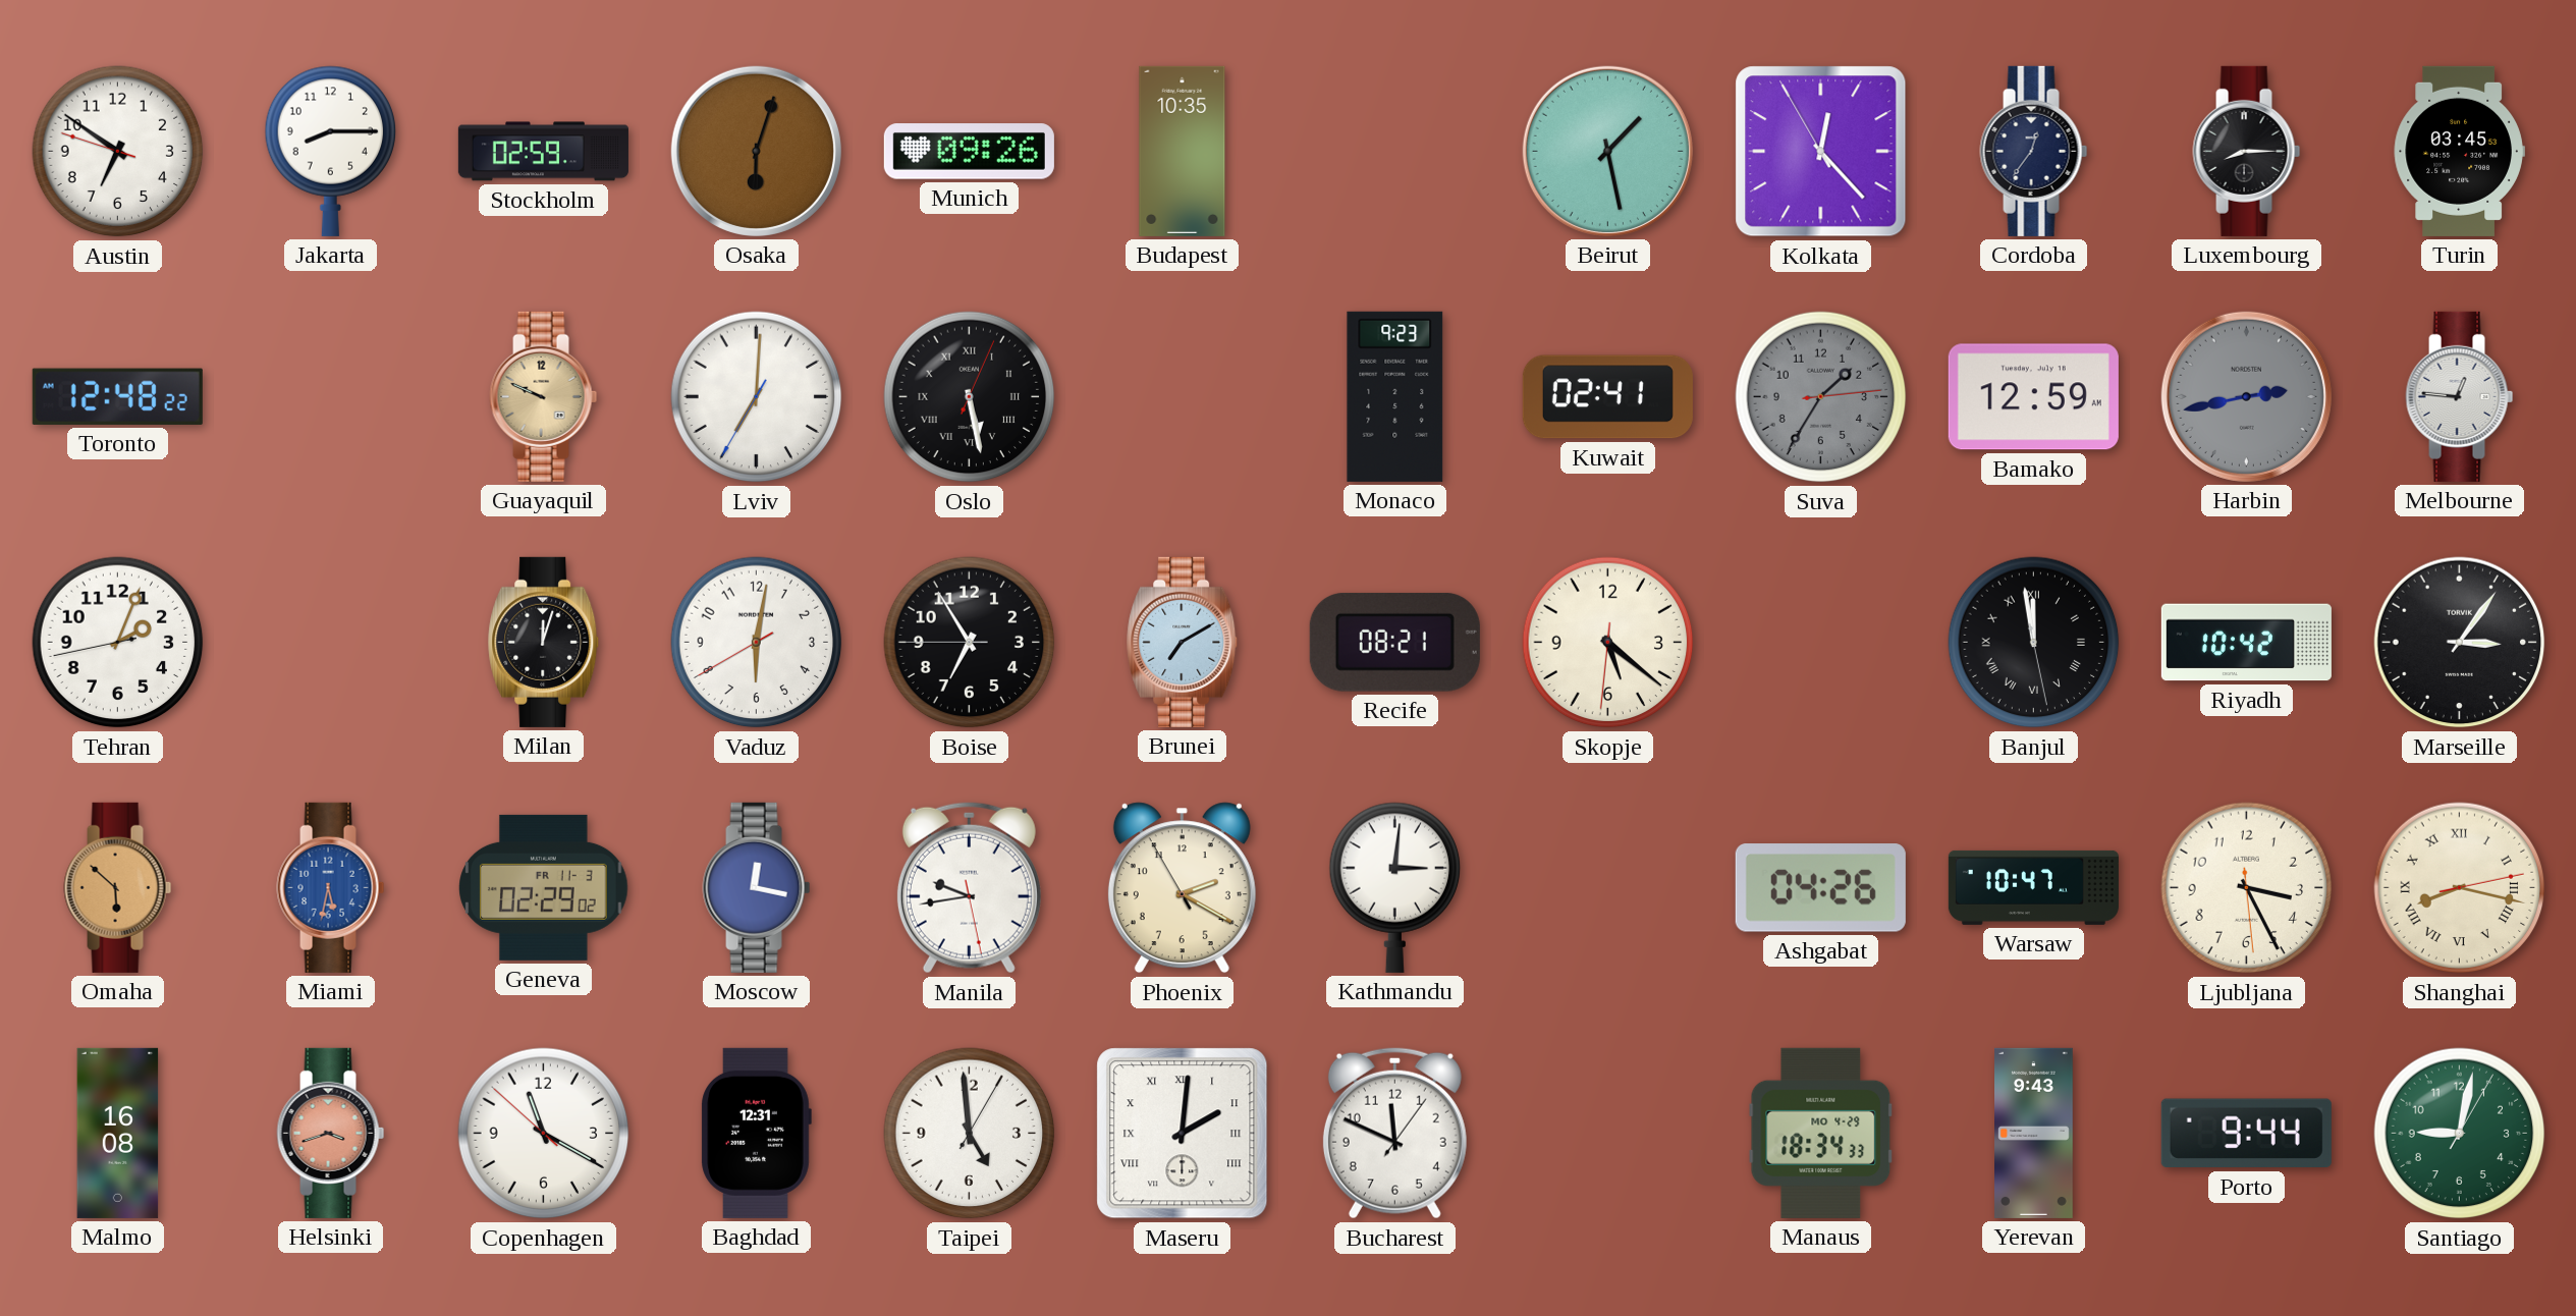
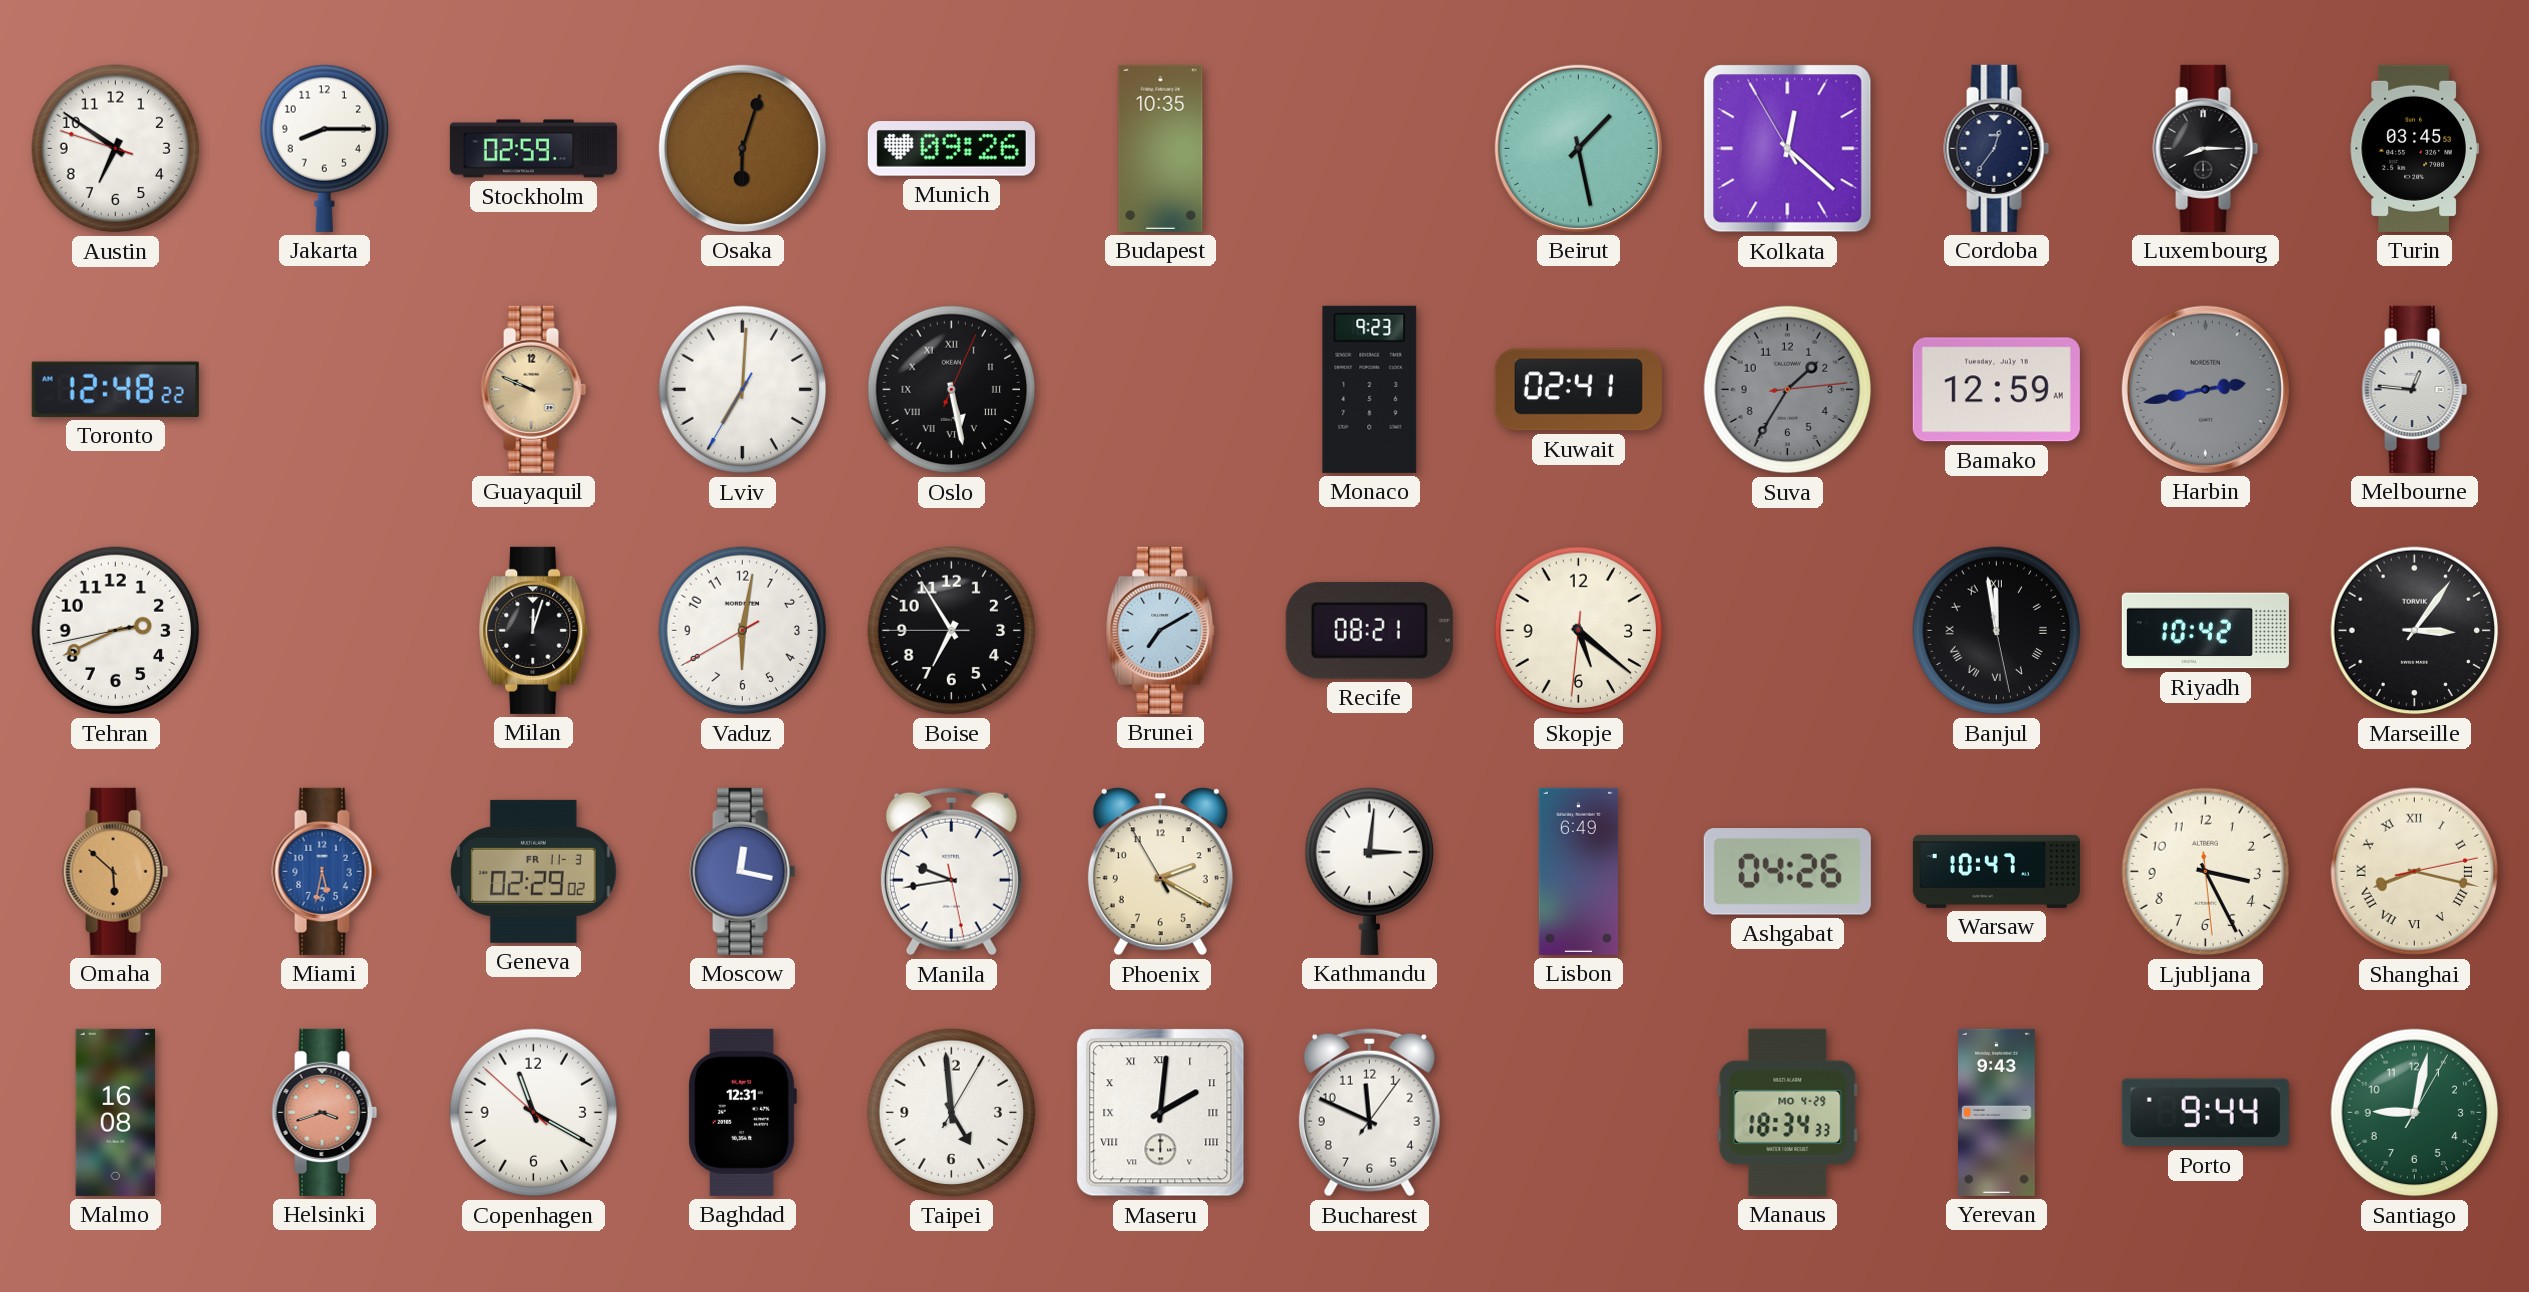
Kolkata: 12:22 -> 12:21 (1788, 149)
Tehran: 2:03 -> 2:40 (116, 631)
Lisbon: none -> 6:49 (1578, 871)
